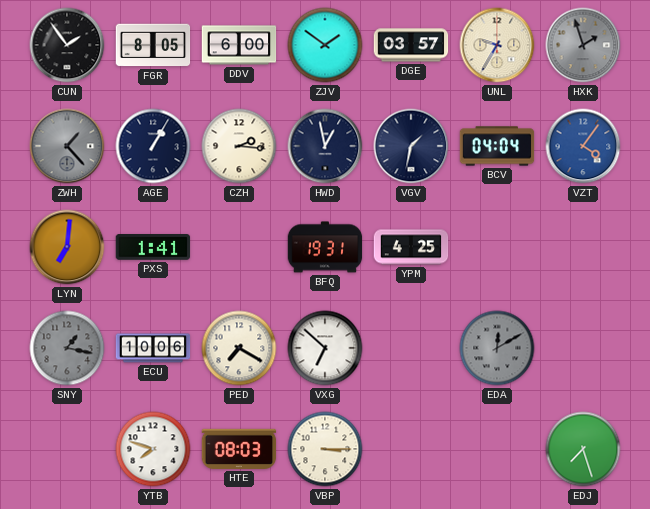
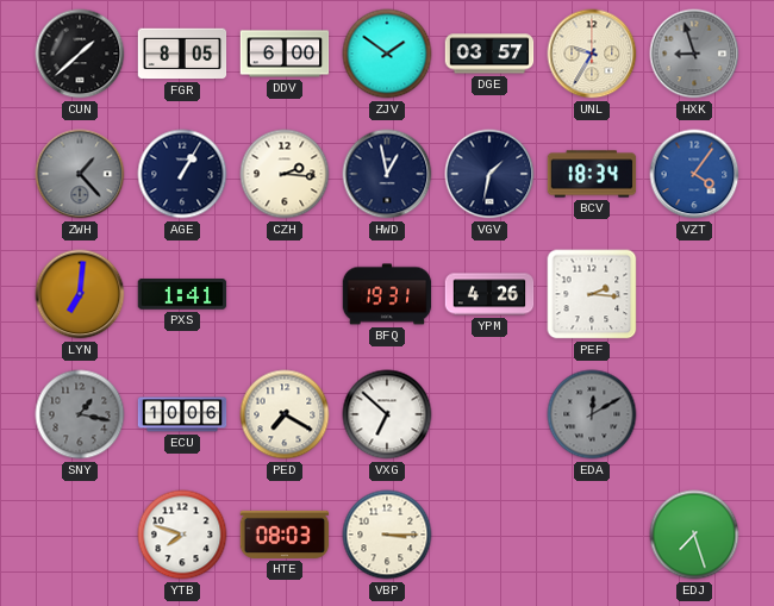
CUN: 1:54 -> 1:38 (80, 54)
HXK: 1:57 -> 8:57 (694, 54)
BCV: 04:04 -> 18:34 (592, 174)
YPM: 4:25 -> 4:26 (489, 294)
PEF: none -> 2:16 (592, 294)
